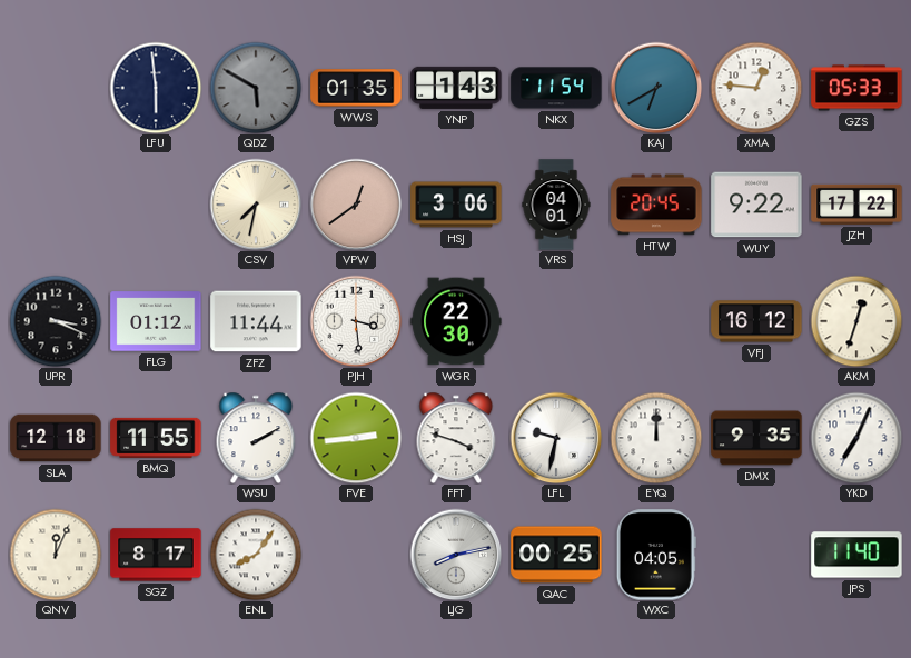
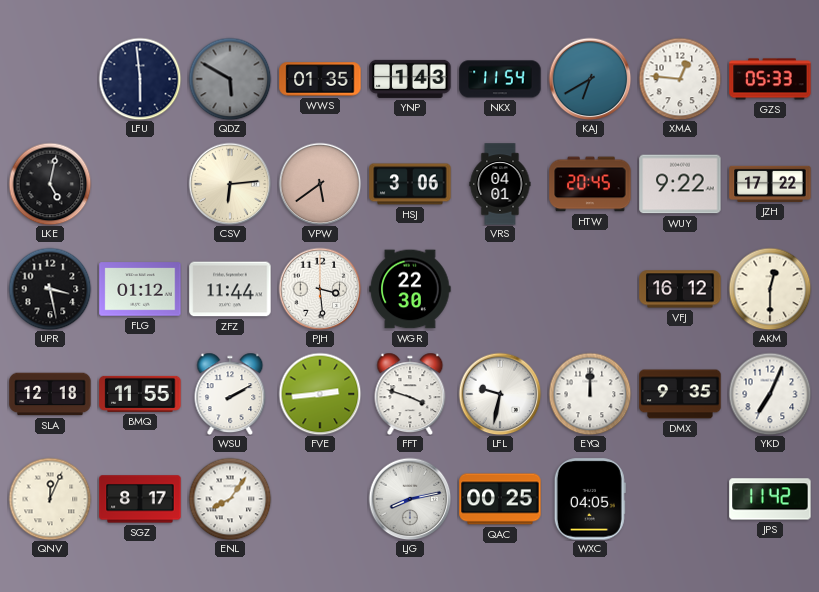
LKE: none -> 5:02 (50, 184)
CSV: 7:32 -> 6:14 (230, 184)
VPW: 12:39 -> 5:39 (320, 184)
UPR: 3:19 -> 3:28 (50, 289)
AKM: 12:33 -> 12:30 (770, 289)
JPS: 11:40 -> 11:42 (770, 499)
